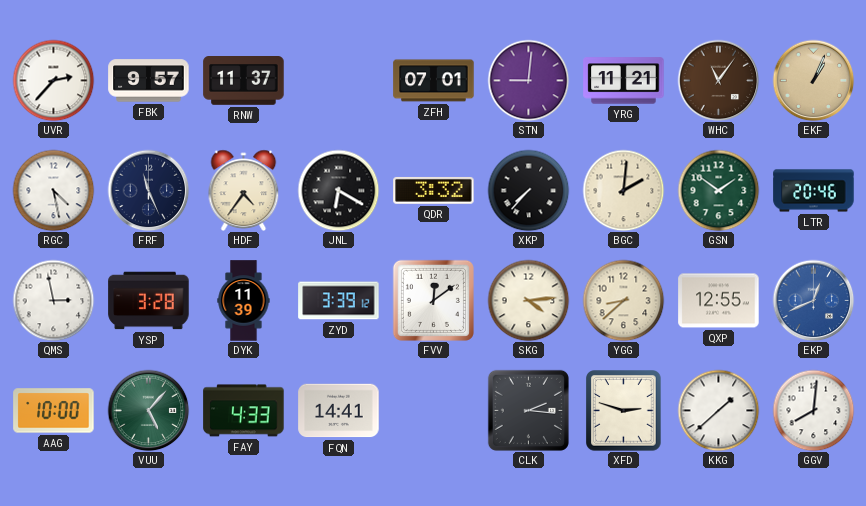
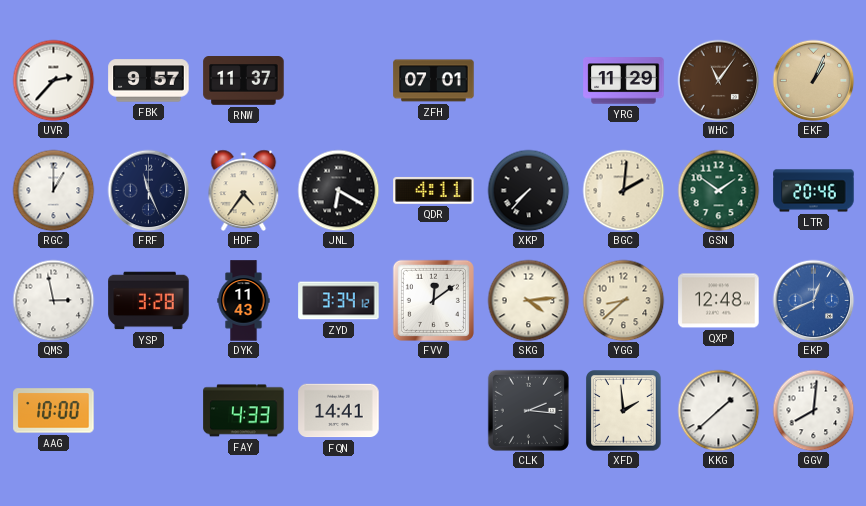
STN: 9:01 -> none (528, 80)
YRG: 11:21 -> 11:29 (624, 81)
RGC: 4:28 -> 1:00 (53, 190)
QDR: 3:32 -> 4:11 (434, 190)
DYK: 11:39 -> 11:43 (244, 301)
ZYD: 3:39 -> 3:34 (339, 301)
QXP: 12:55 -> 12:48 (719, 301)
VUU: 5:07 -> none (148, 410)
XFD: 2:48 -> 1:59 (624, 411)
